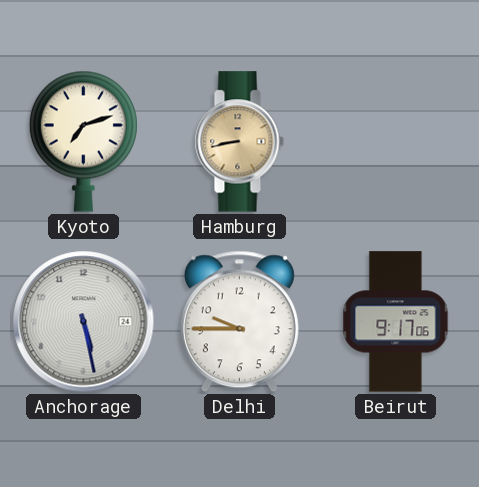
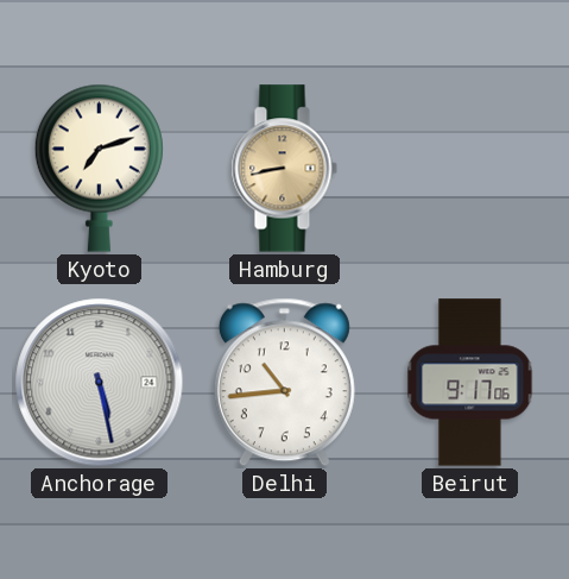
Delhi: 9:45 -> 10:44 (284, 383)
